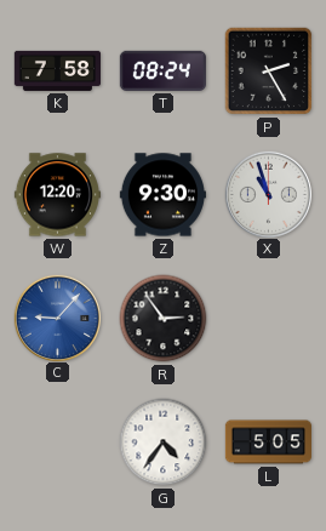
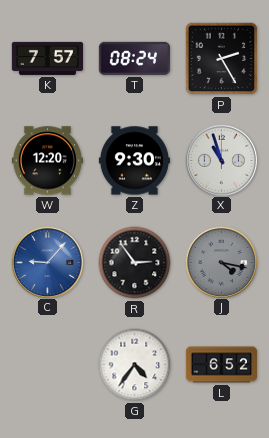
K: 7:58 -> 7:57 (47, 58)
J: none -> 4:17 (221, 262)
L: 5:05 -> 6:52 (221, 365)
